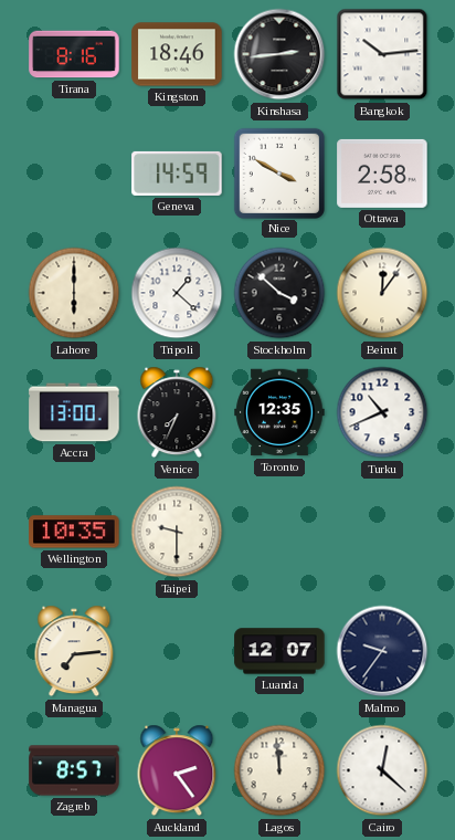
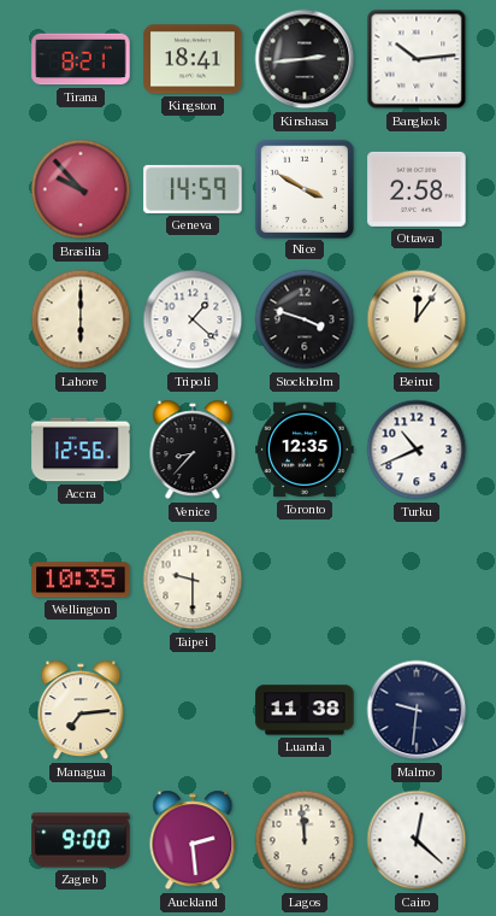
Tirana: 8:16 -> 8:21 (81, 59)
Kingston: 18:46 -> 18:41 (193, 59)
Brasilia: none -> 9:53 (81, 189)
Stockholm: 3:52 -> 3:48 (305, 319)
Accra: 13:00 -> 12:56 (81, 450)
Venice: 7:34 -> 8:37 (193, 450)
Luanda: 12:07 -> 11:38 (305, 710)
Malmo: 9:36 -> 9:31 (417, 710)
Zagreb: 8:57 -> 9:00 (81, 840)
Auckland: 2:24 -> 2:29 (193, 840)
